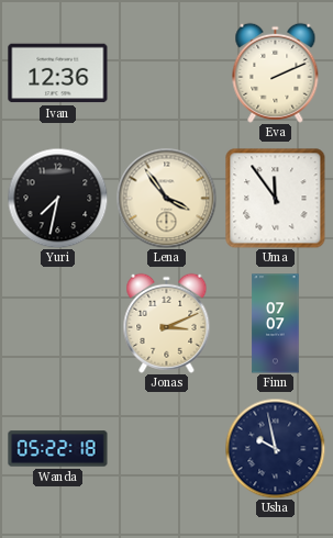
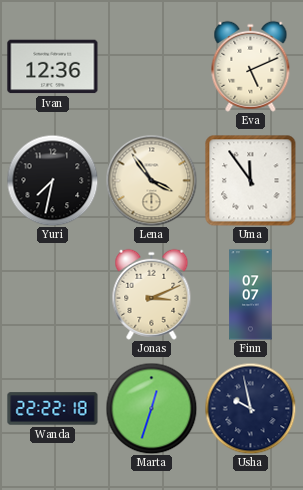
Eva: 2:11 -> 5:11 (251, 66)
Wanda: 05:22 -> 22:22 (53, 409)
Marta: none -> 12:33 (151, 408)
